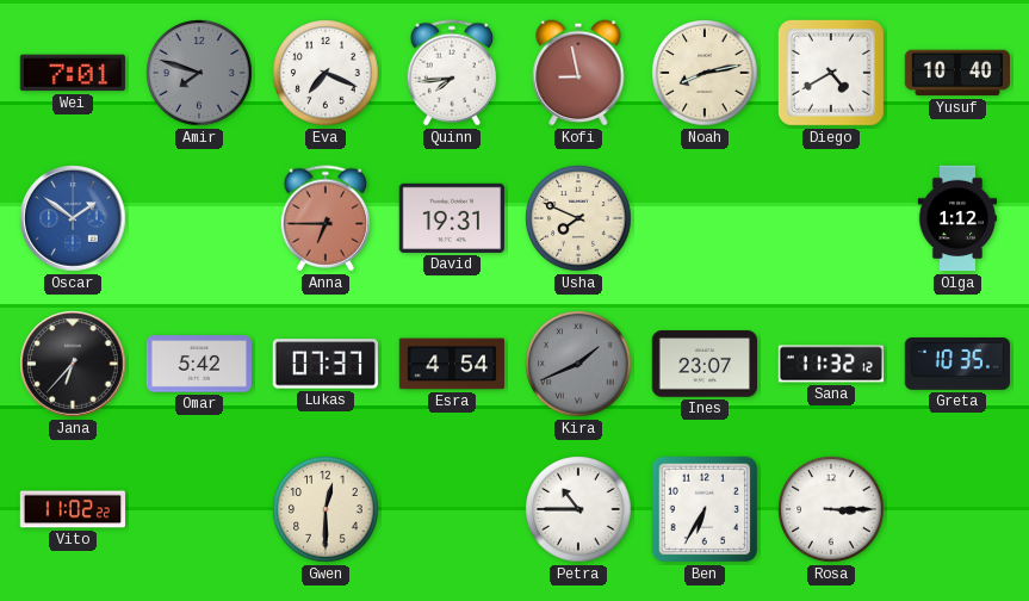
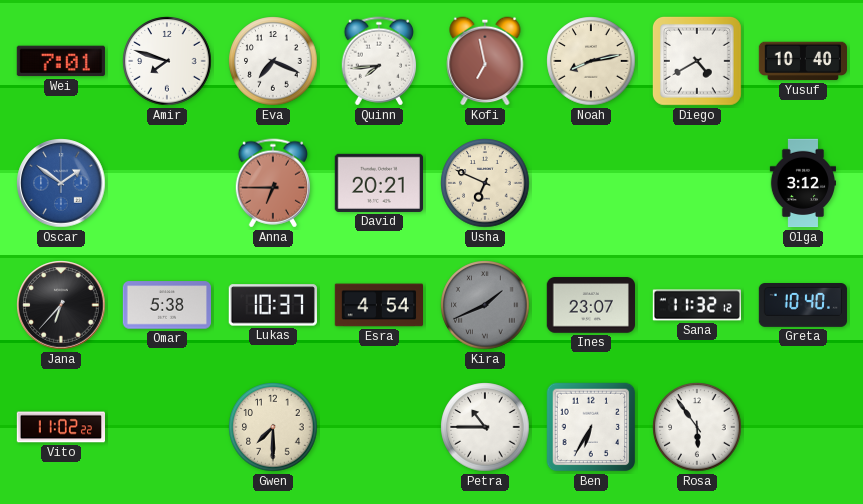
Amir dial: grey -> white (167, 61)
Kofi: 8:58 -> 6:58 (485, 61)
David: 19:31 -> 20:21 (378, 183)
Usha: 7:49 -> 6:49 (485, 183)
Olga: 1:12 -> 3:12 (802, 183)
Omar: 5:42 -> 5:38 (166, 305)
Lukas: 07:37 -> 10:37 (273, 305)
Greta: 10:35 -> 10:40 (803, 306)
Gwen: 12:30 -> 7:30 (273, 427)
Rosa: 3:15 -> 5:54 (697, 427)
